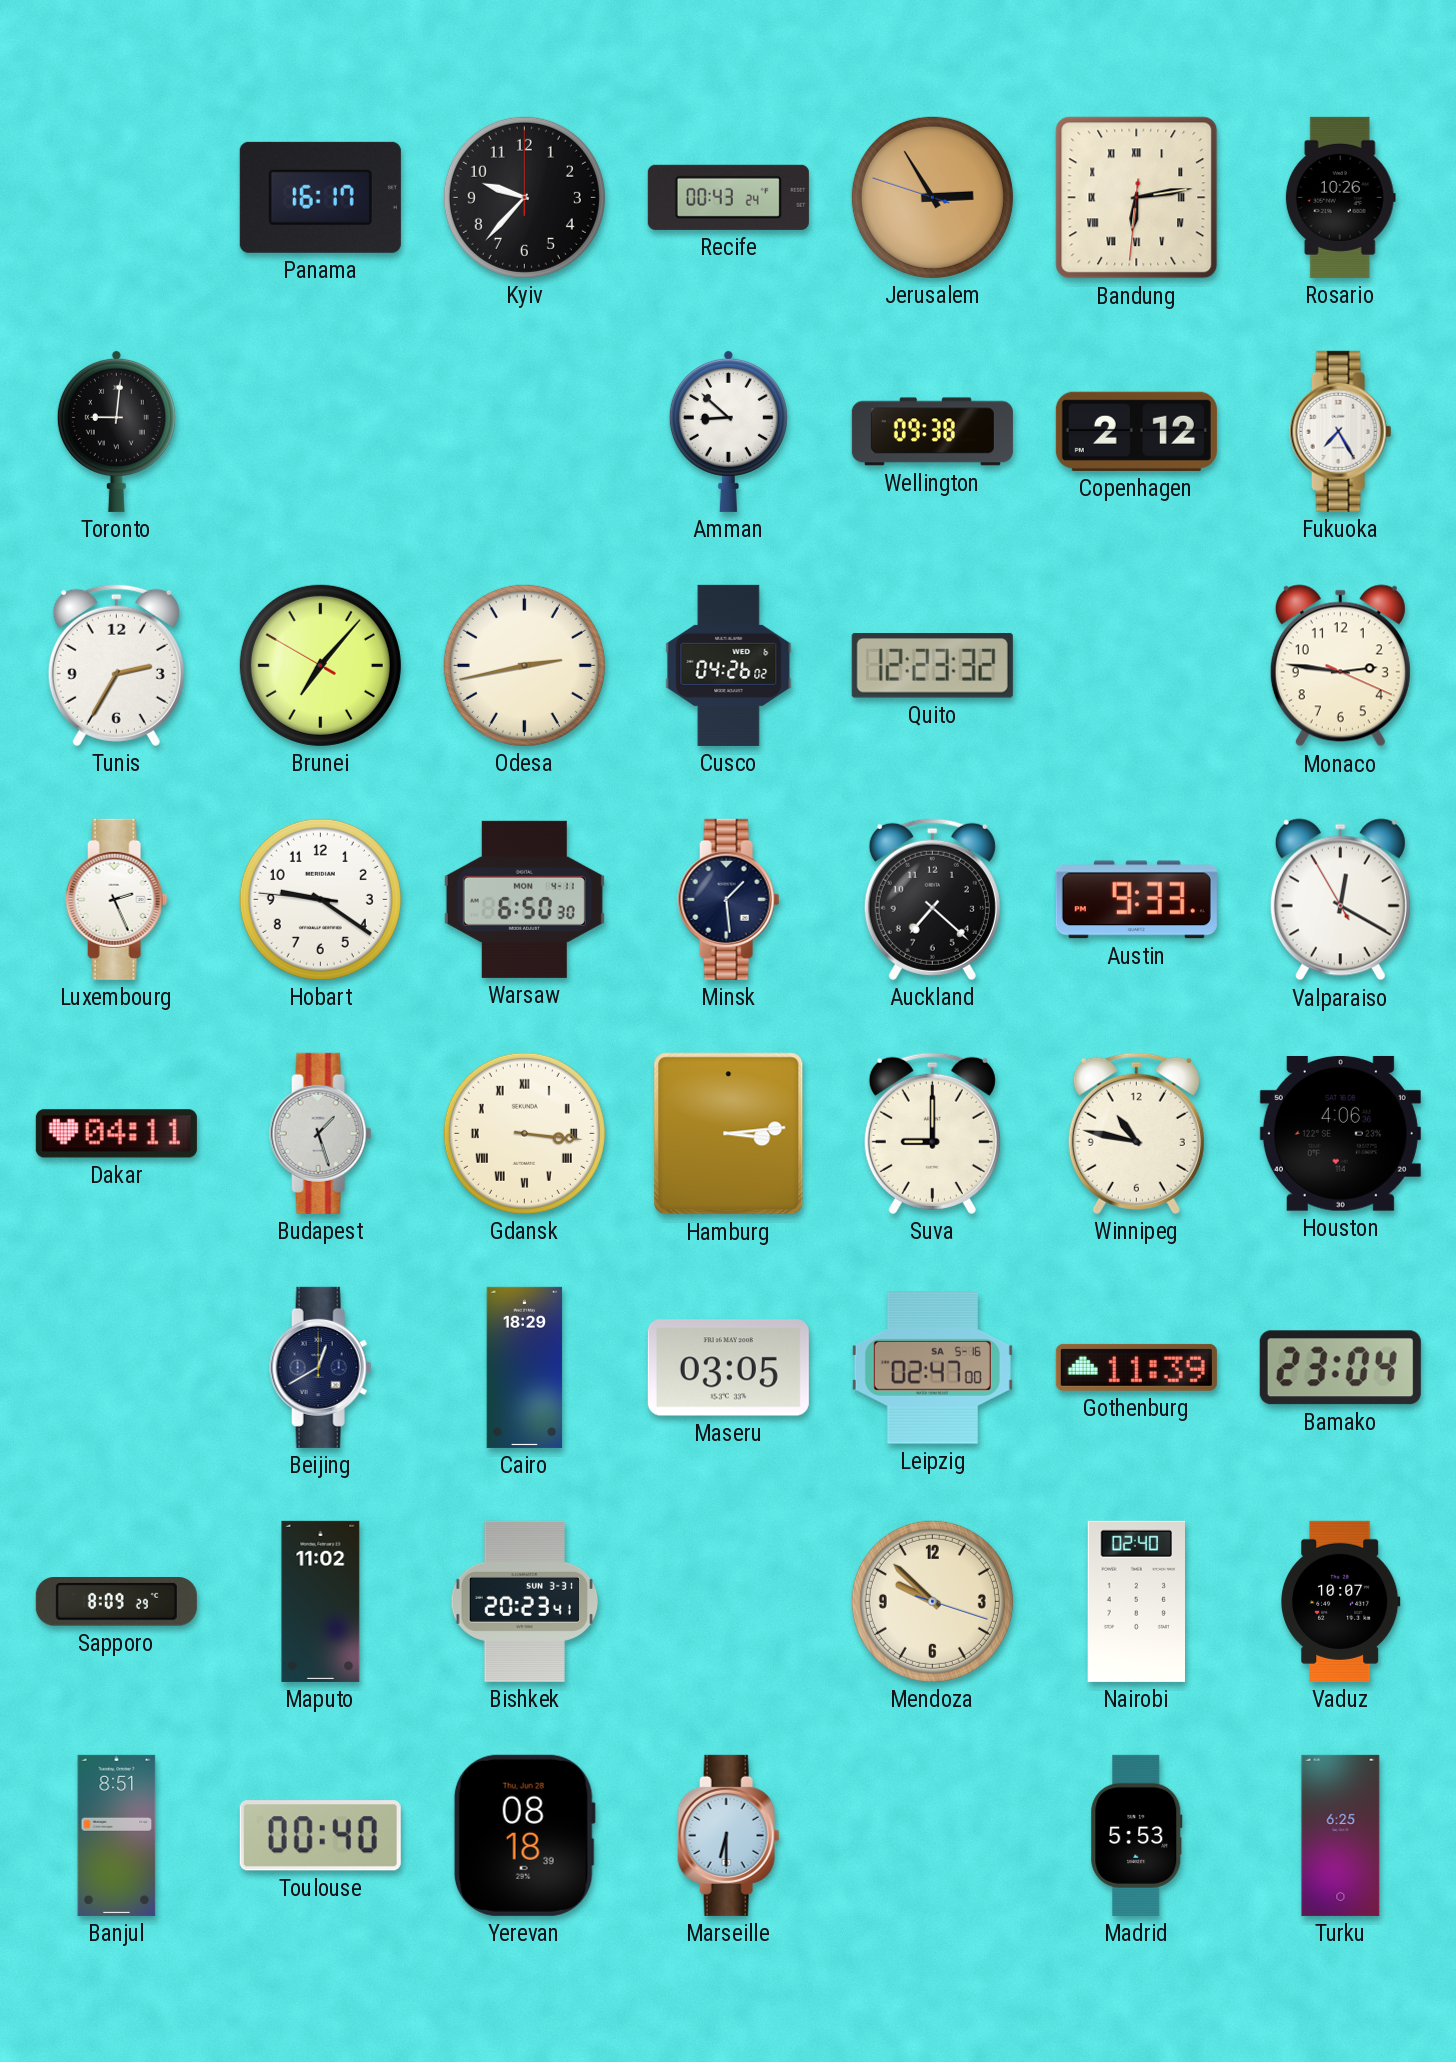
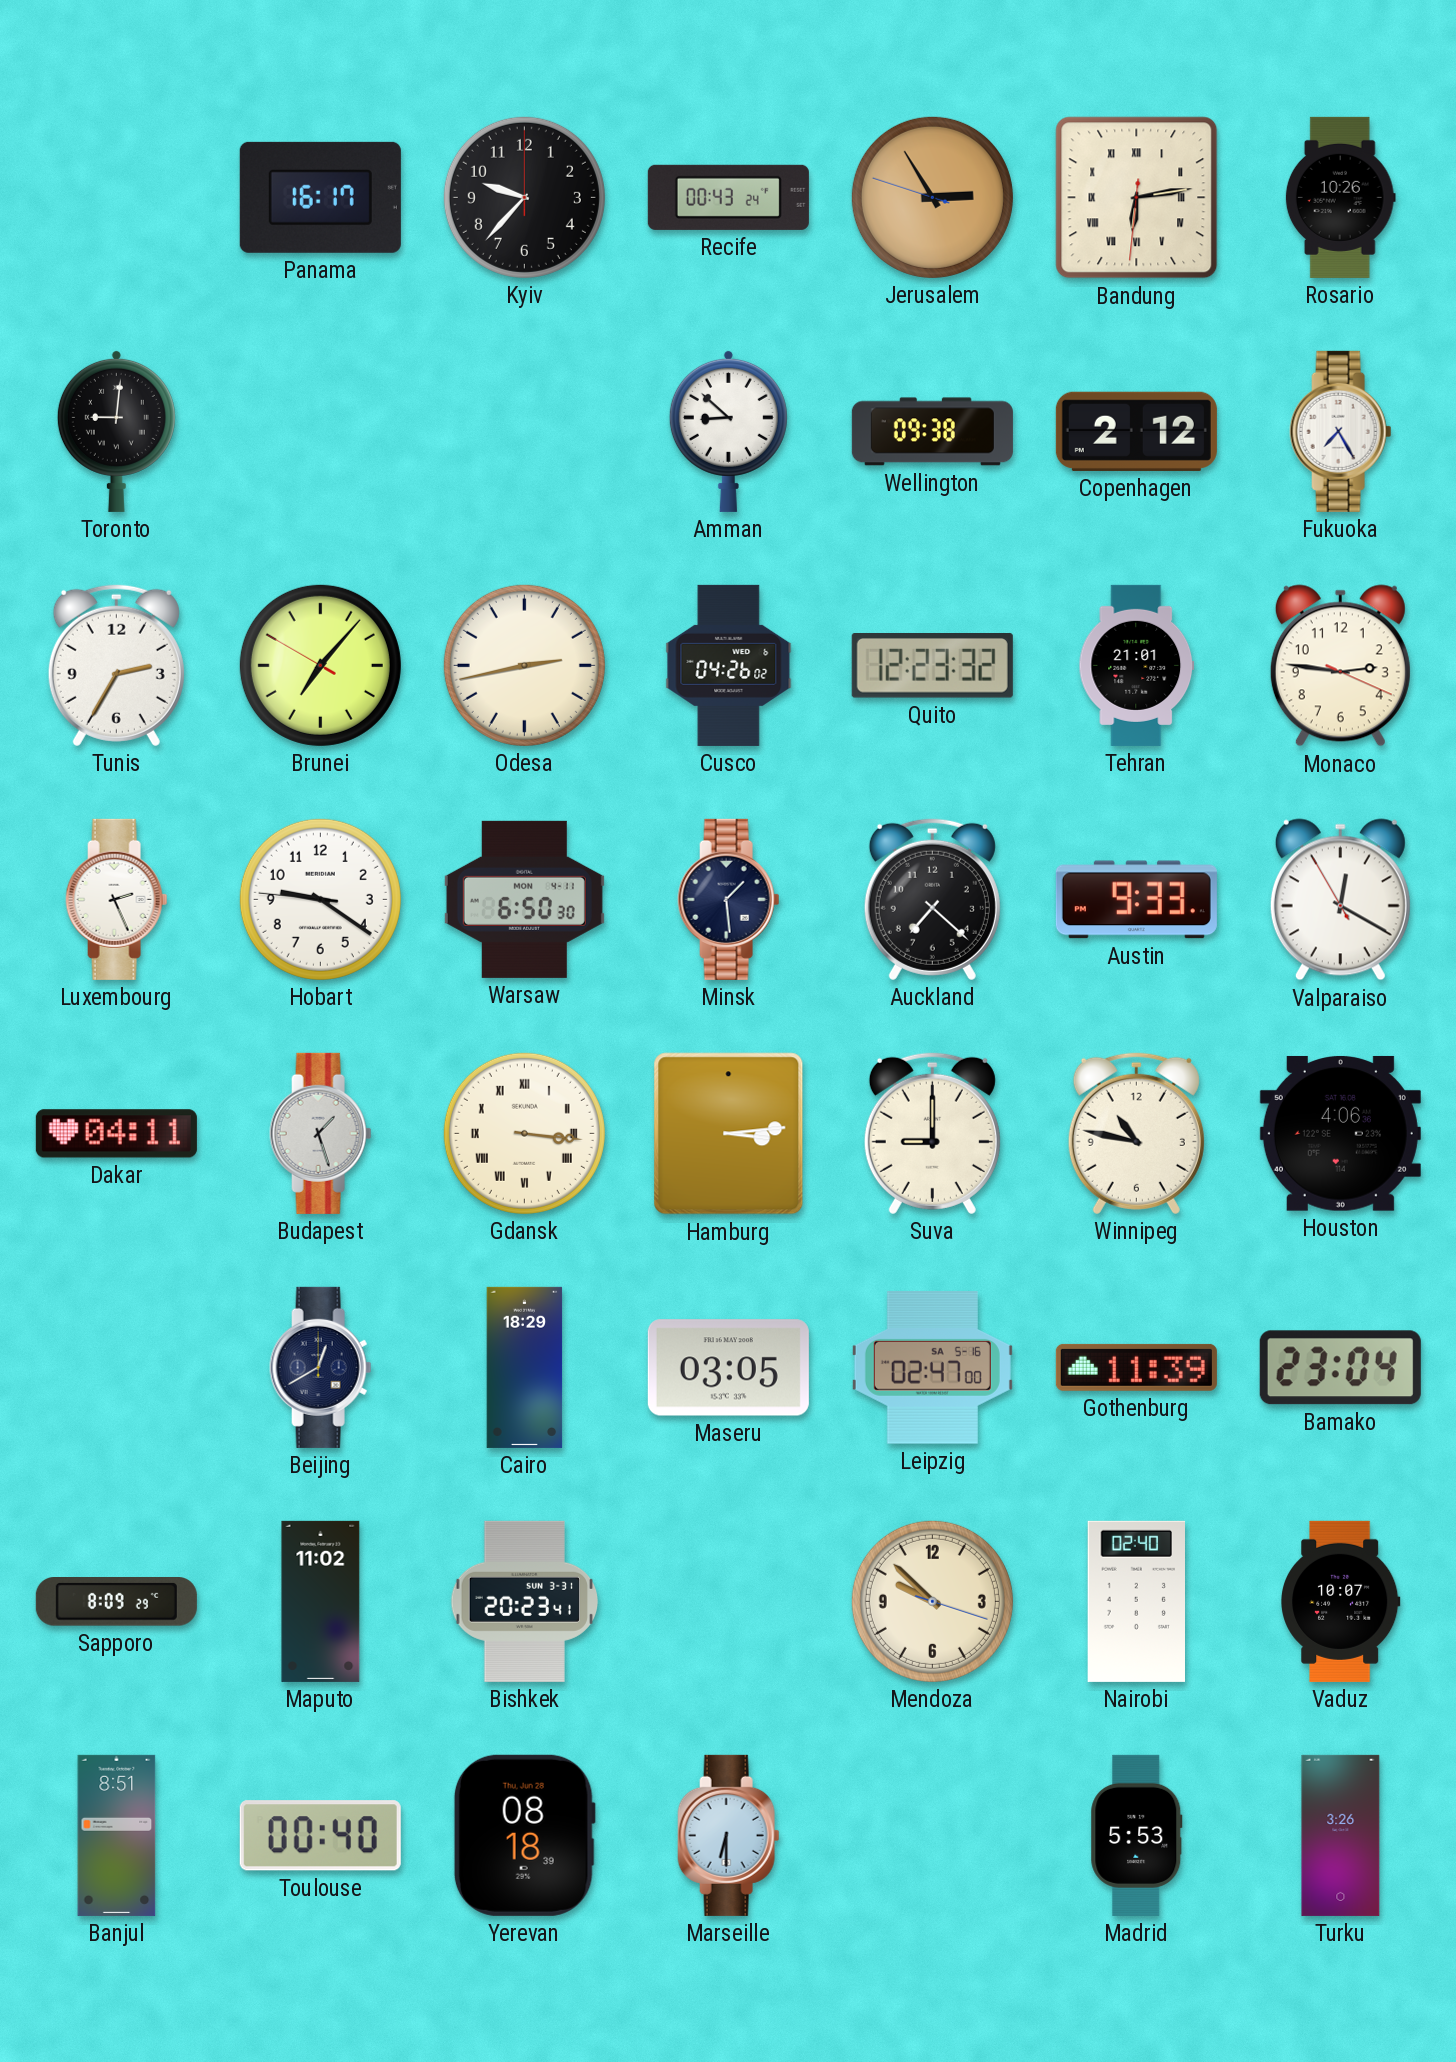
Tehran: none -> 21:01 (1137, 665)
Turku: 6:25 -> 3:26 (1341, 1835)
